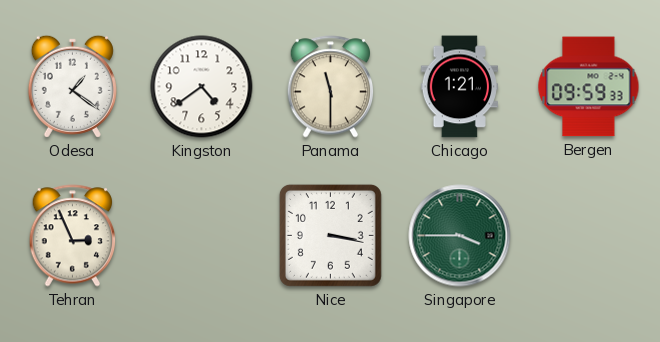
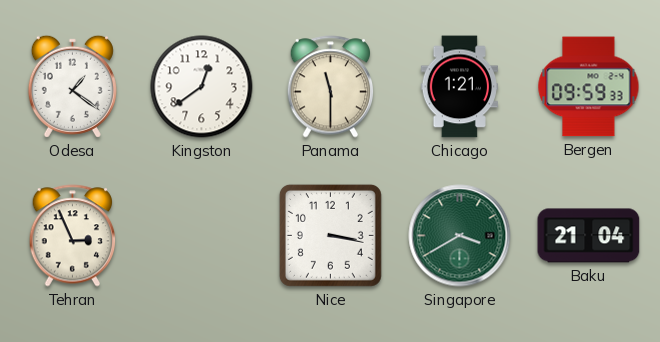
Kingston: 4:39 -> 12:39 (202, 87)
Singapore: 3:45 -> 3:40 (460, 236)
Baku: none -> 21:04 (589, 236)
